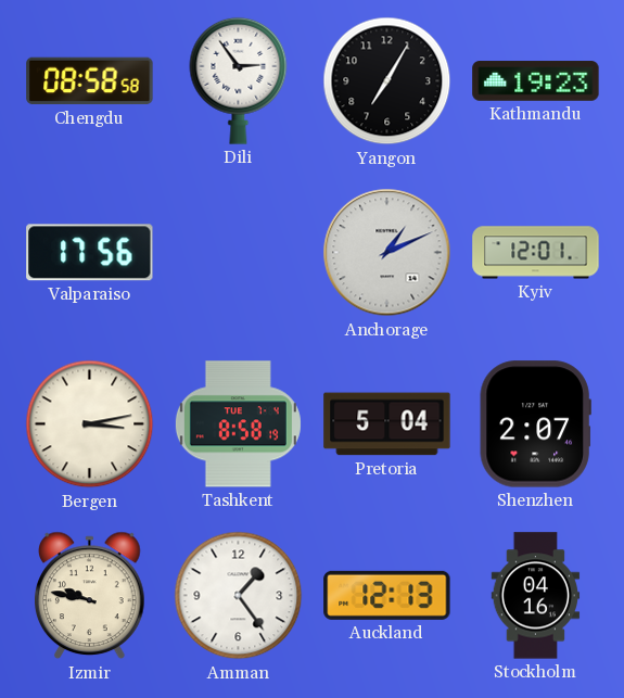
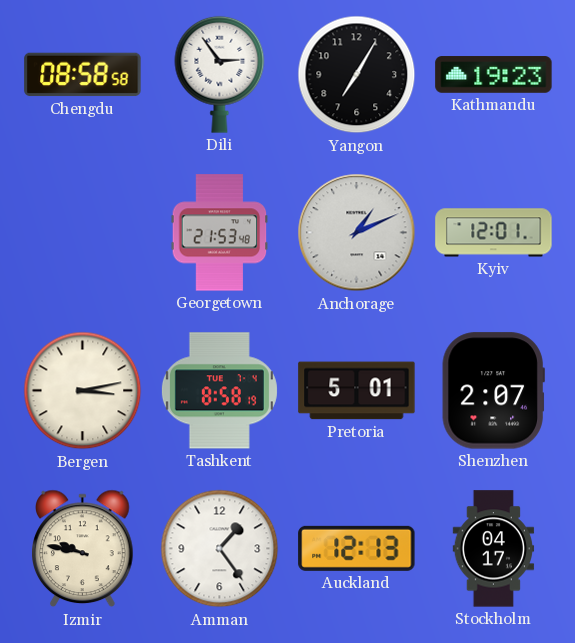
Valparaiso: 17:56 -> none (90, 253)
Georgetown: none -> 21:53 (220, 233)
Pretoria: 5:04 -> 5:01 (357, 391)
Stockholm: 04:16 -> 04:17 (494, 549)
